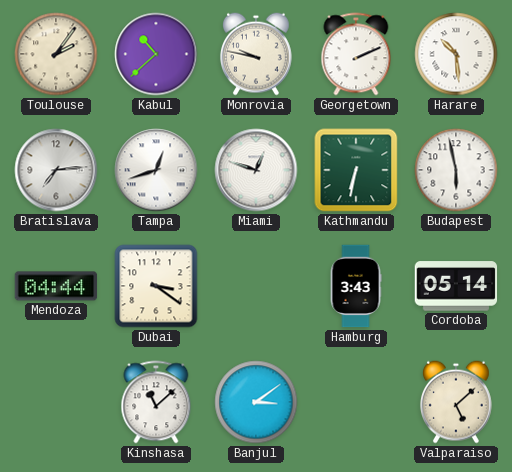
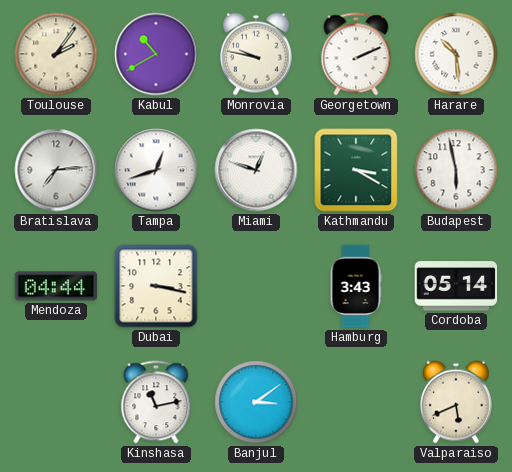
Kabul: 10:38 -> 10:40 (156, 54)
Kathmandu: 6:32 -> 3:20 (356, 170)
Dubai: 3:21 -> 3:17 (156, 286)
Kinshasa: 11:08 -> 11:13 (156, 402)
Valparaiso: 5:08 -> 5:41 (456, 402)
